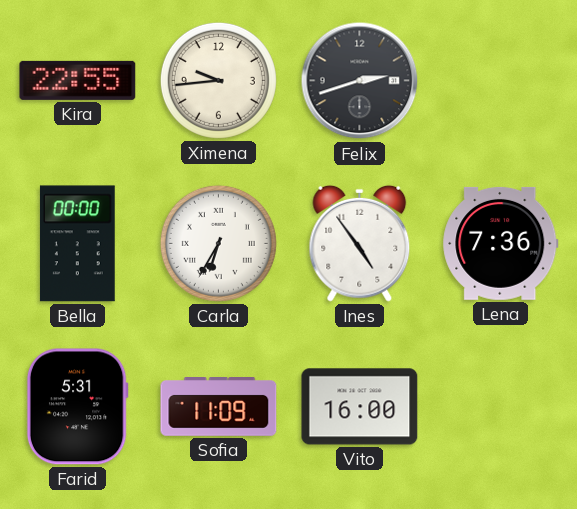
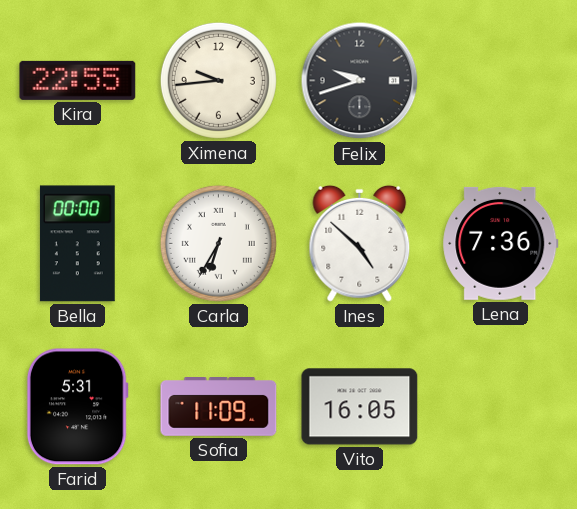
Felix: 2:42 -> 9:42 (360, 81)
Ines: 4:54 -> 4:52 (360, 243)
Vito: 16:00 -> 16:05 (360, 407)
